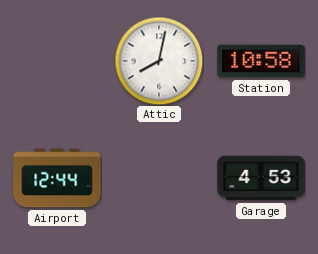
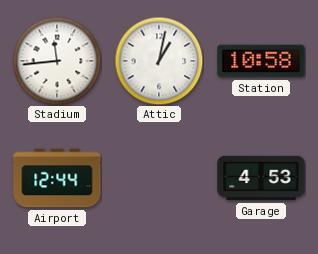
Stadium: none -> 11:44 (57, 61)
Attic: 8:02 -> 1:02 (159, 61)
